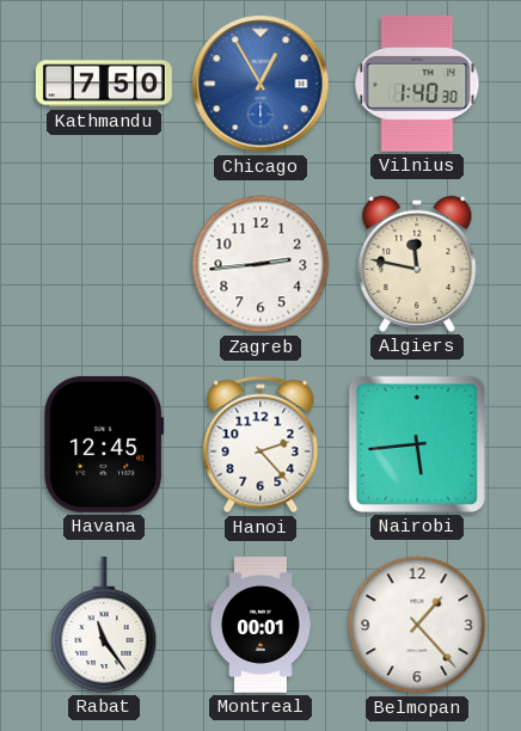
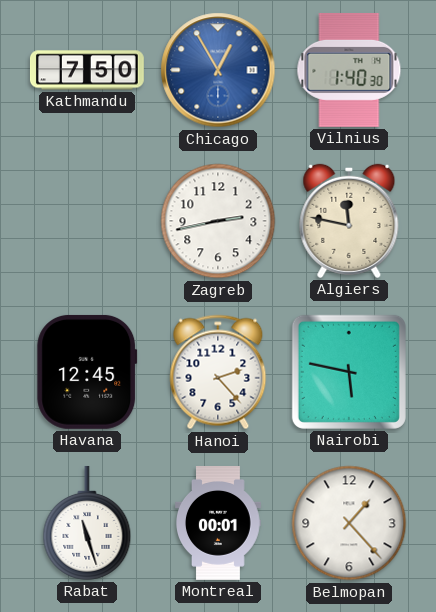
Zagreb: 2:44 -> 2:43 (218, 221)
Nairobi: 5:44 -> 5:47 (349, 372)
Rabat: 11:24 -> 11:27 (87, 523)
